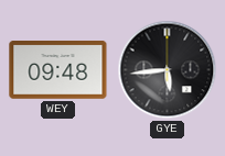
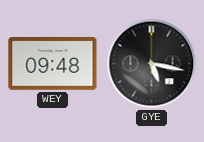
GYE: 5:44 -> 5:17 (152, 64)
